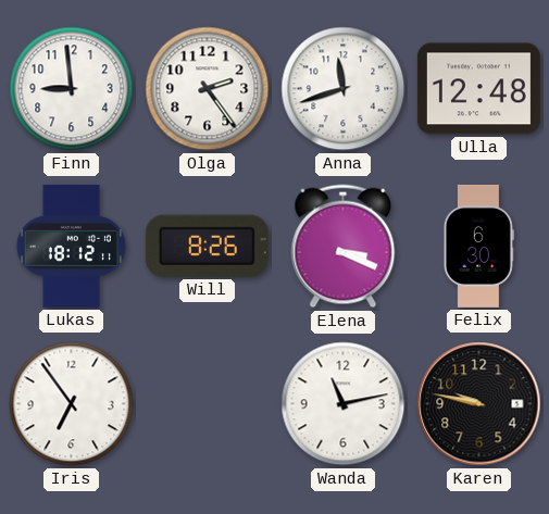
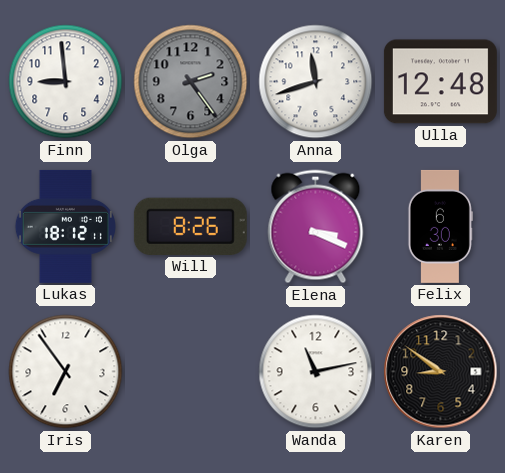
Olga dial: white -> grey (191, 82)
Karen: 9:47 -> 8:51 (441, 372)
